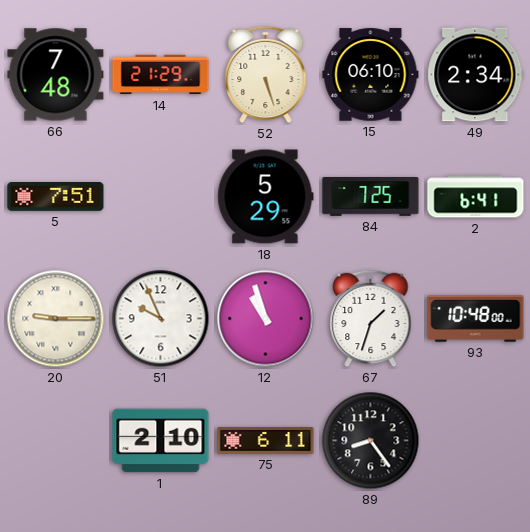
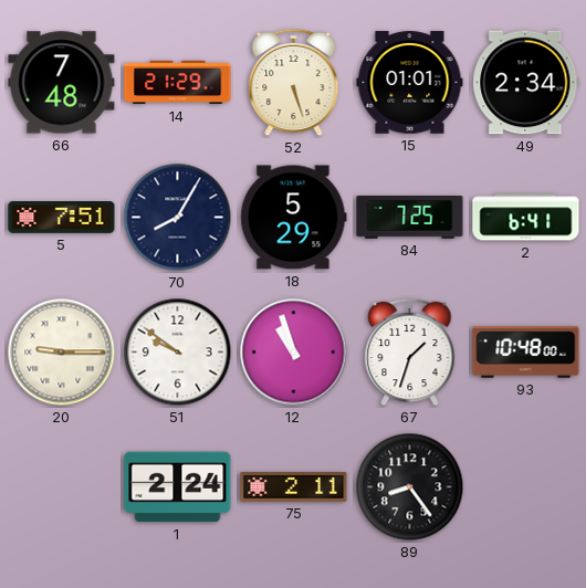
15: 06:10 -> 01:01 (410, 83)
70: none -> 8:05 (178, 218)
51: 9:56 -> 9:51 (178, 353)
1: 2:10 -> 2:24 (178, 487)
75: 6:11 -> 2:11 (294, 487)
